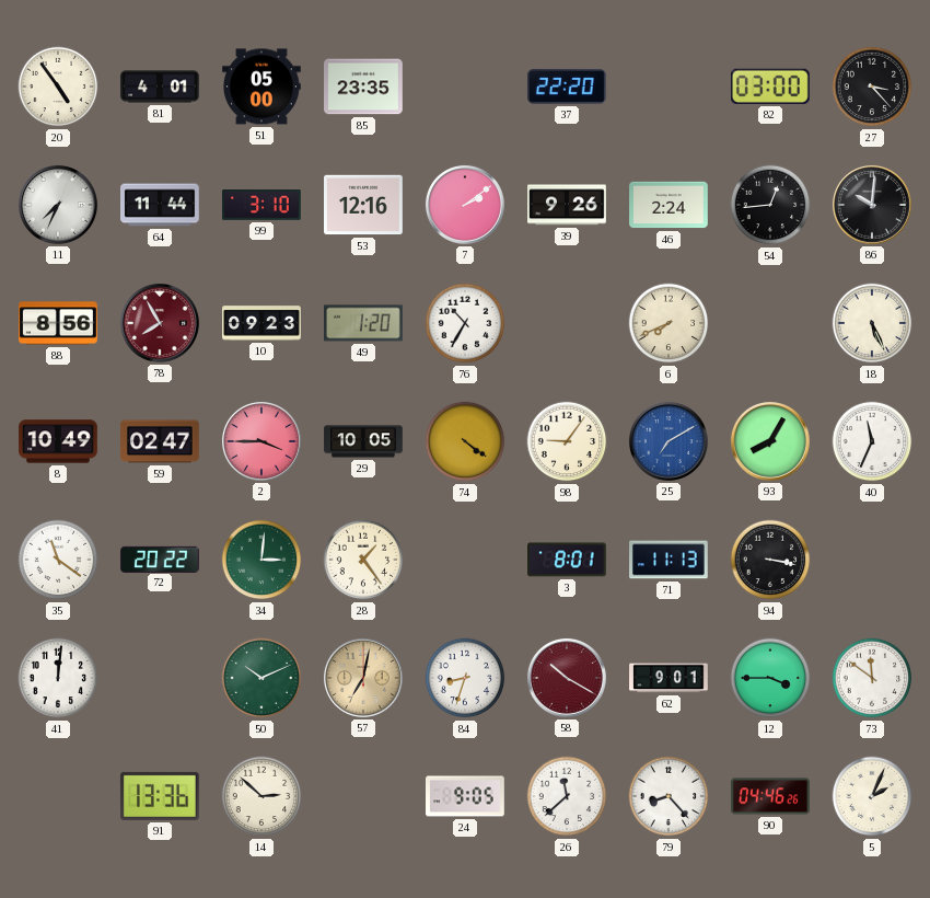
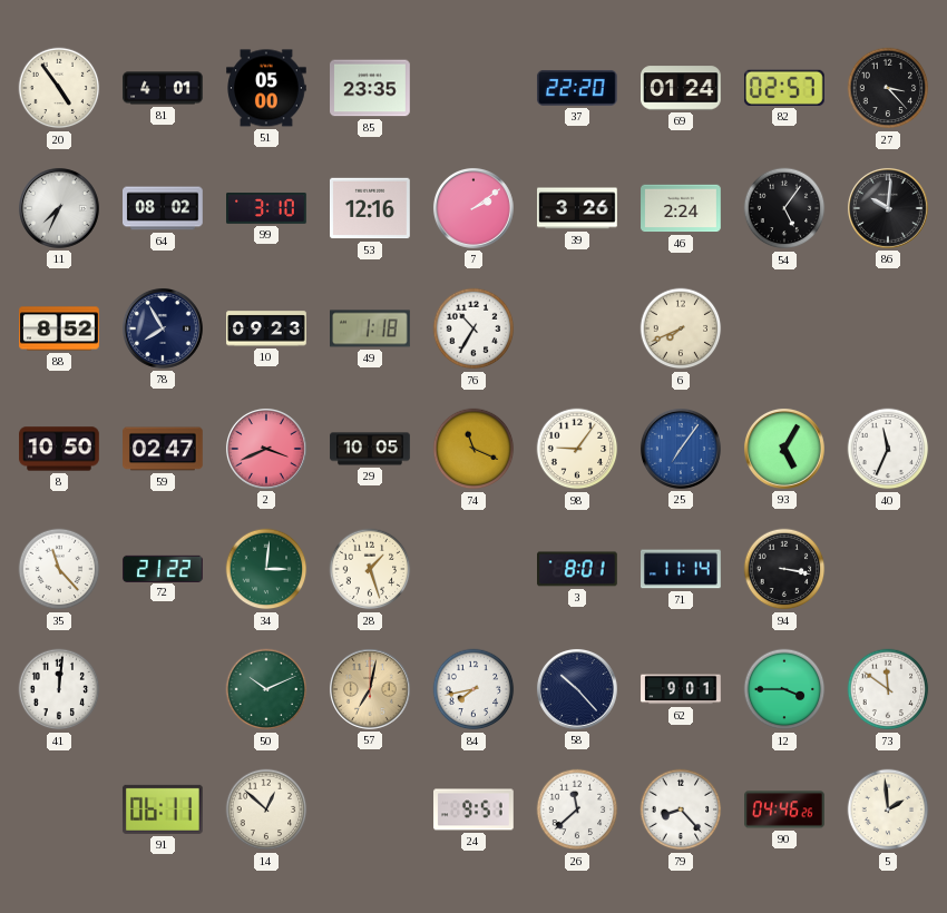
69: none -> 01:24 (682, 88)
82: 03:00 -> 02:57 (784, 88)
64: 11:44 -> 08:02 (164, 208)
39: 9:26 -> 3:26 (578, 208)
54: 12:44 -> 5:06 (784, 208)
88: 8:56 -> 8:52 (59, 328)
78 dial: burgundy -> navy (163, 328)
49: 1:20 -> 1:18 (371, 328)
18: 5:26 -> none (872, 323)
8: 10:49 -> 10:50 (59, 449)
2: 3:45 -> 3:41 (266, 449)
74: 4:21 -> 11:19 (473, 449)
25: 7:10 -> 7:06 (681, 449)
93: 8:05 -> 5:05 (784, 449)
35: 11:21 -> 11:23 (59, 569)
72: 20:22 -> 21:22 (164, 568)
28: 1:24 -> 1:27 (370, 569)
71: 11:13 -> 11:14 (681, 569)
84: 8:33 -> 7:43 (473, 689)
58: 10:20 -> 10:23 (577, 689)
58 dial: burgundy -> navy (577, 689)
91: 13:36 -> 06:11 (163, 809)
14: 2:52 -> 12:52 (266, 809)
24: 9:05 -> 9:51 (475, 809)
5: 2:04 -> 1:59 (888, 809)
